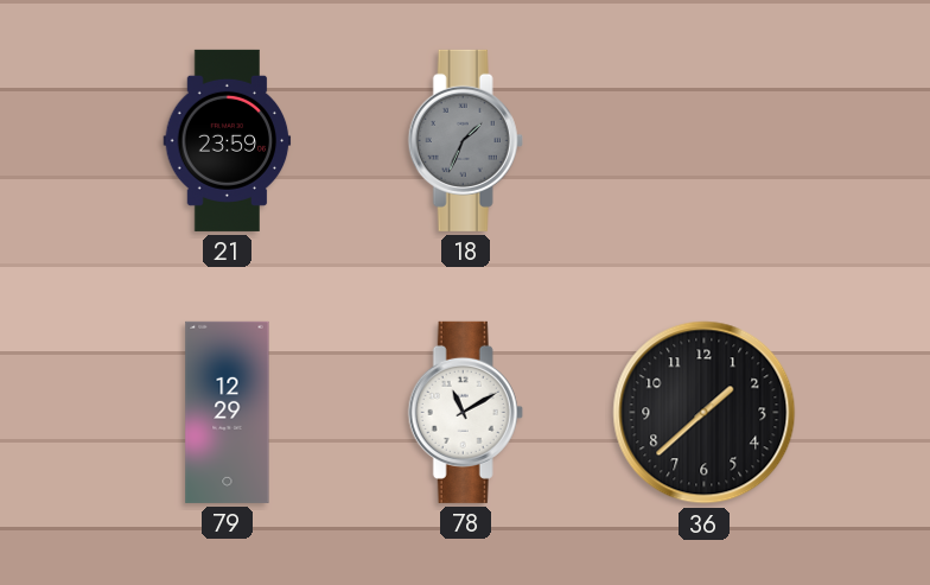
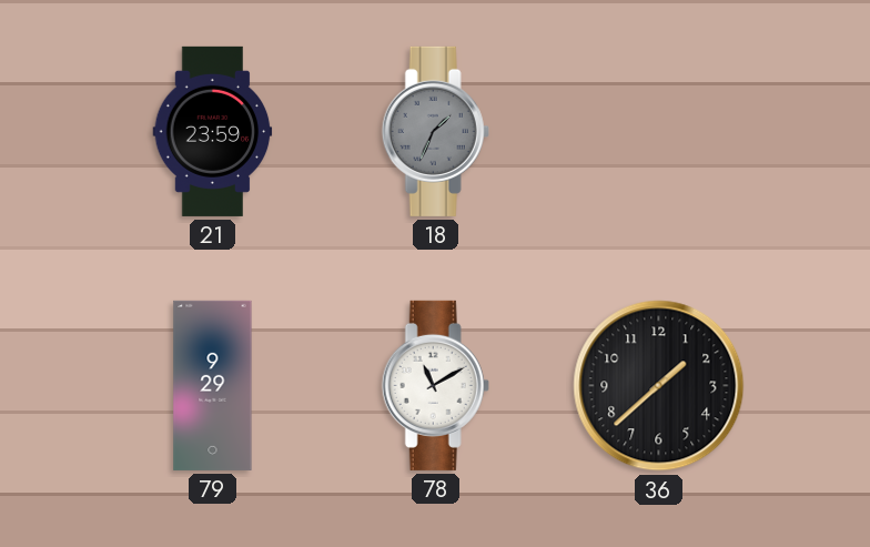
79: 12:29 -> 9:29 (213, 385)
